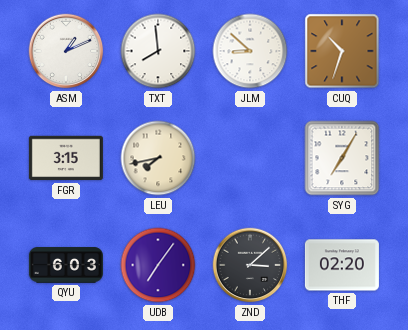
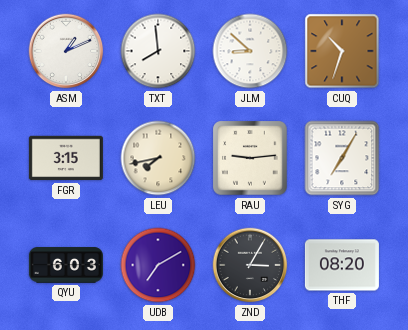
RAU: none -> 9:14 (250, 158)
UDB: 7:06 -> 7:10 (158, 265)
ZND: 3:08 -> 3:05 (250, 265)
THF: 02:20 -> 08:20 (342, 265)
